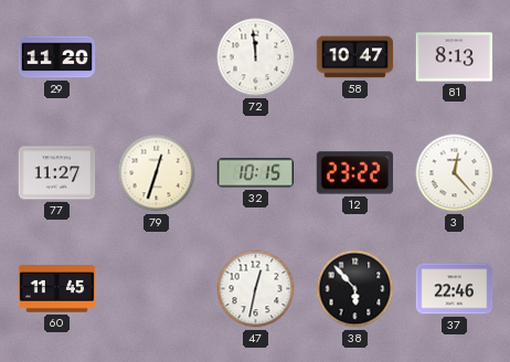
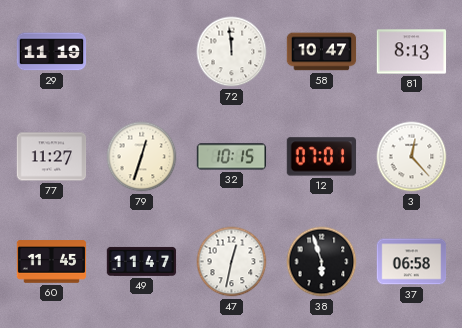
29: 11:20 -> 11:19 (52, 52)
12: 23:22 -> 07:01 (322, 157)
49: none -> 11:47 (142, 261)
38: 5:53 -> 5:57 (322, 262)
37: 22:46 -> 06:58 (412, 262)
